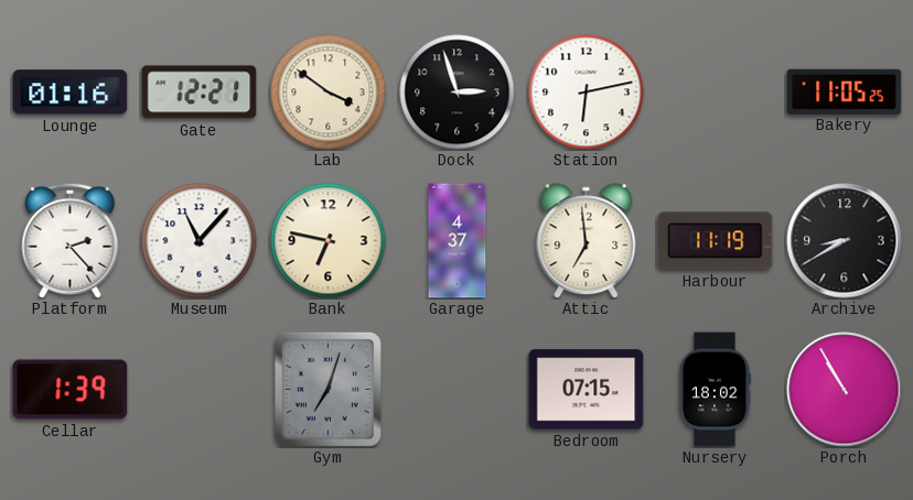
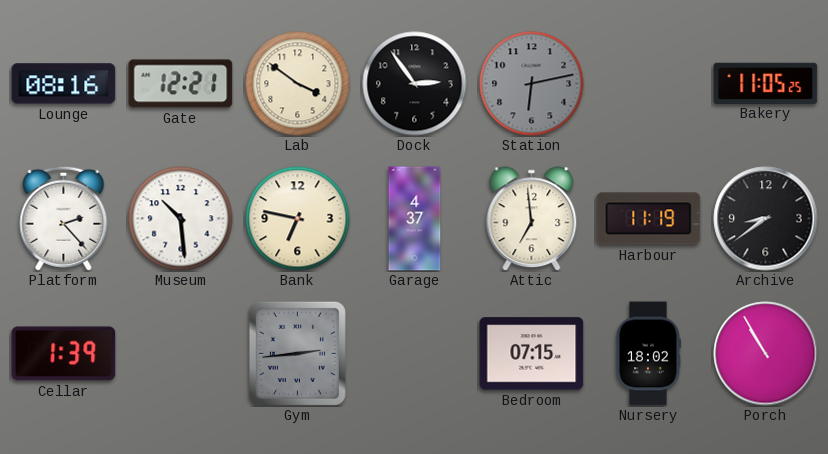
Lounge: 01:16 -> 08:16 (64, 84)
Dock: 2:57 -> 2:54 (415, 84)
Station dial: white -> grey (532, 84)
Museum: 11:07 -> 10:29 (181, 219)
Archive: 8:40 -> 8:39 (766, 219)
Gym: 7:03 -> 2:44 (297, 353)
